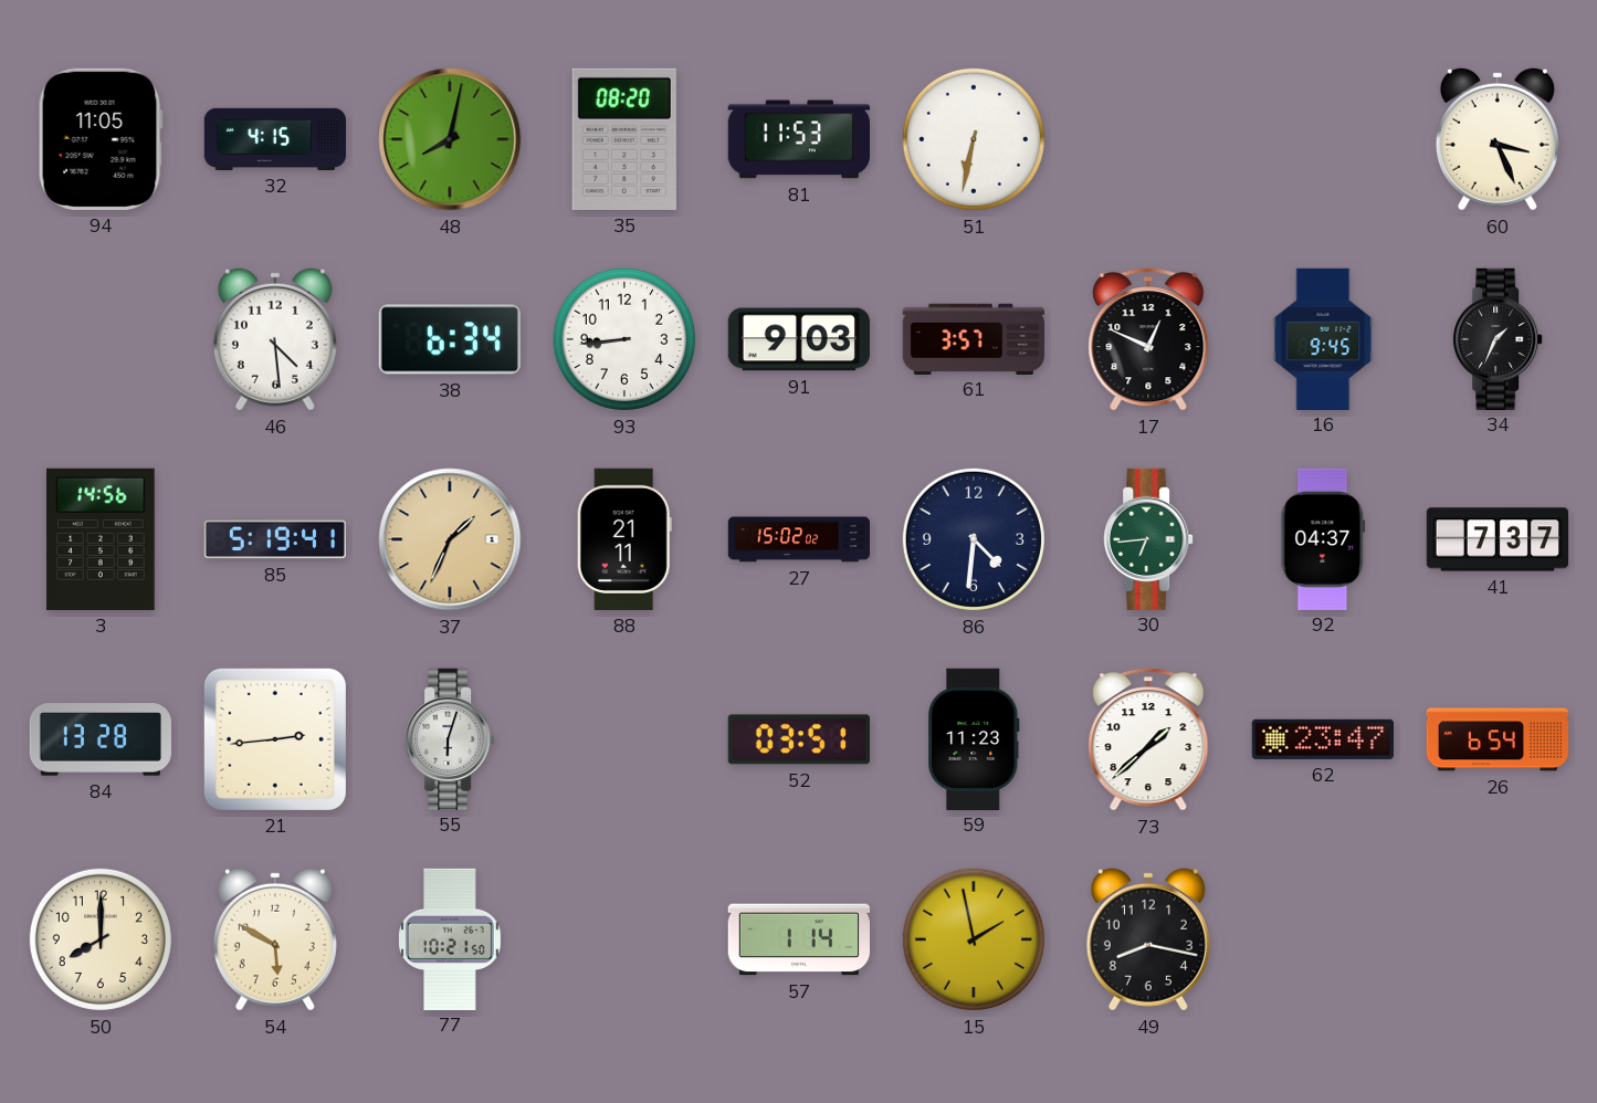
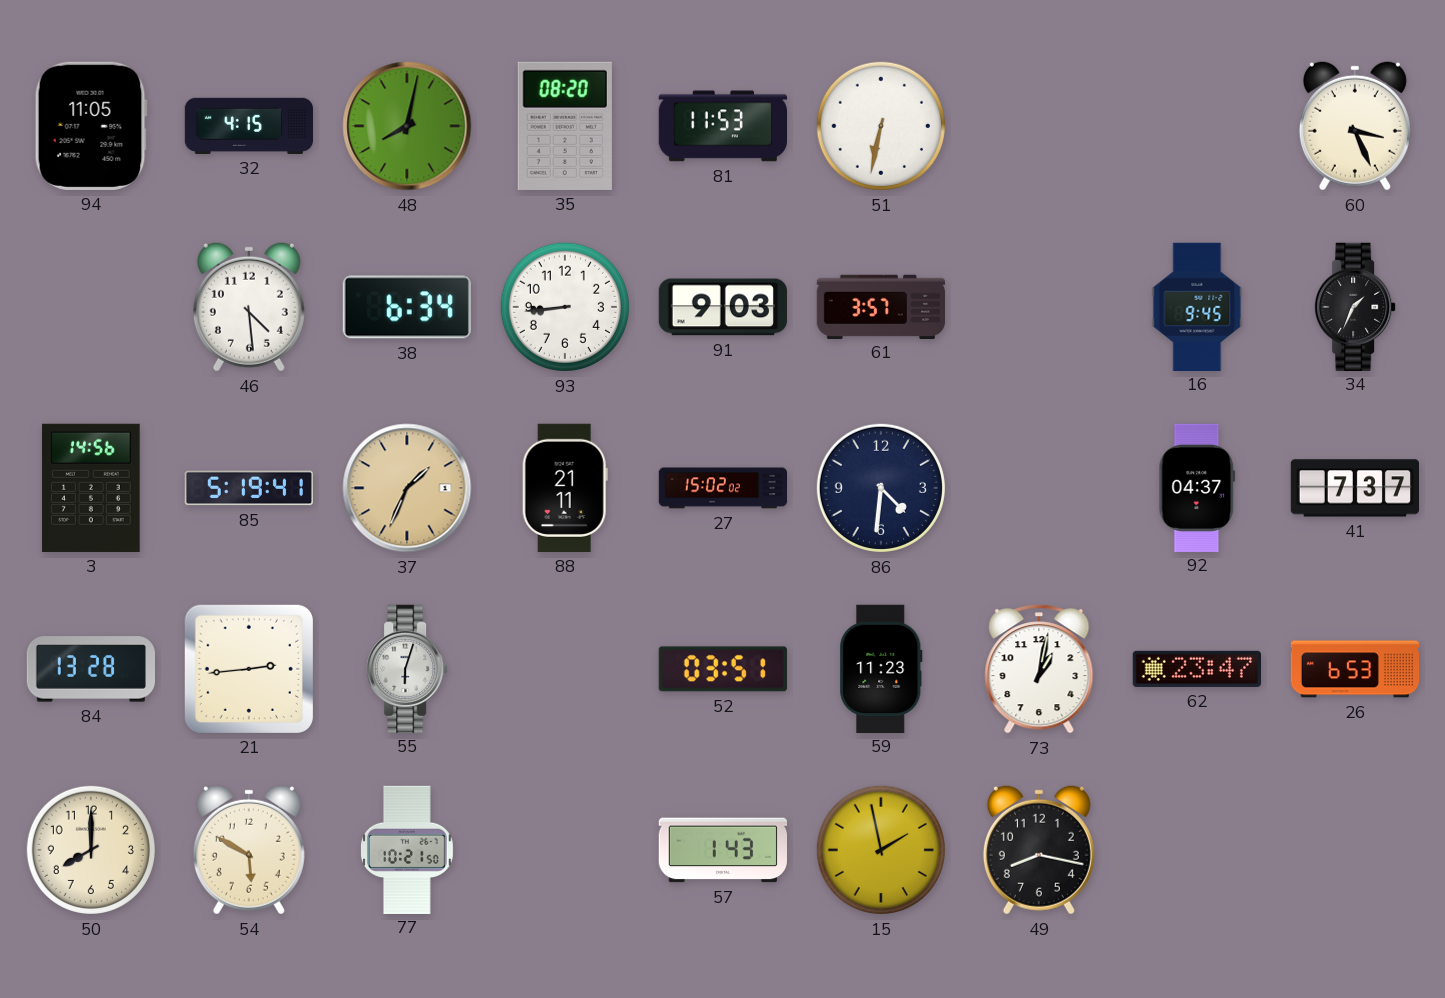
17: 12:49 -> none (1148, 339)
30: 6:44 -> none (1148, 538)
73: 1:38 -> 1:02 (1039, 669)
26: 6:54 -> 6:53 (1354, 669)
57: 1:14 -> 1:43 (722, 850)
